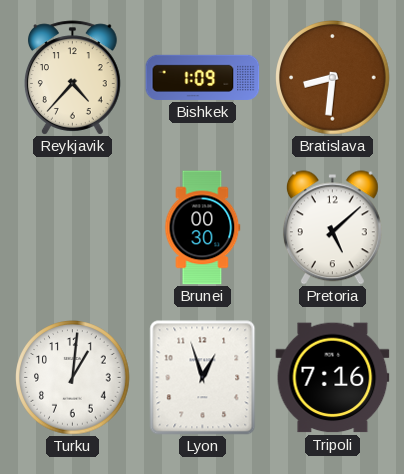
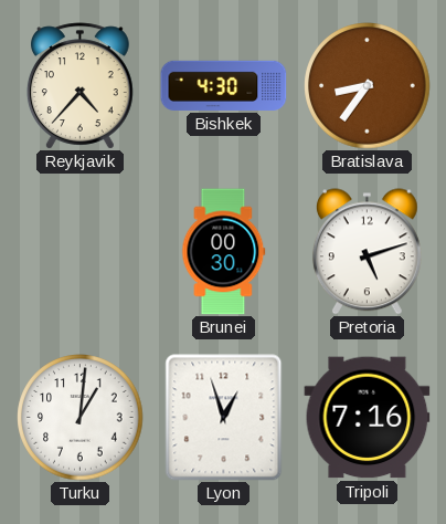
Bishkek: 1:09 -> 4:30 (224, 85)
Bratislava: 8:31 -> 8:36 (368, 86)
Pretoria: 5:08 -> 5:12 (367, 252)
